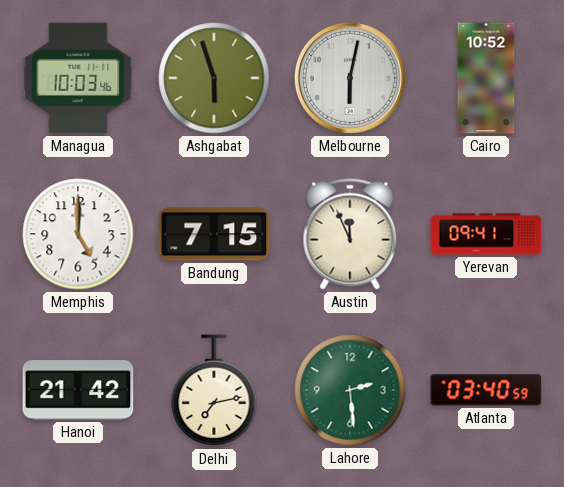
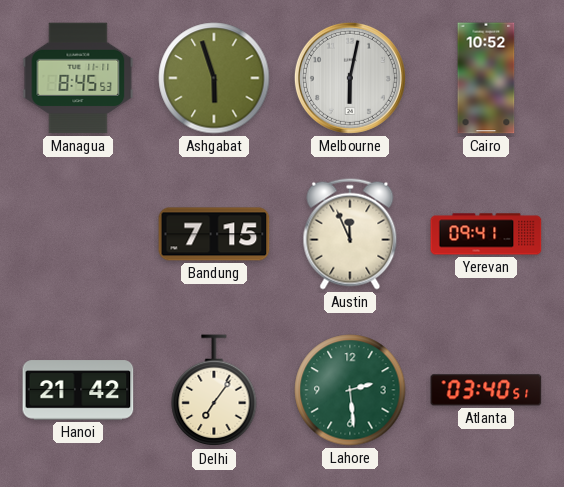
Managua: 10:03 -> 8:45 (78, 78)
Memphis: 5:00 -> none (78, 234)
Delhi: 7:13 -> 7:06 (214, 391)
Atlanta: 03:40:59 -> 03:40:51 (486, 390)
